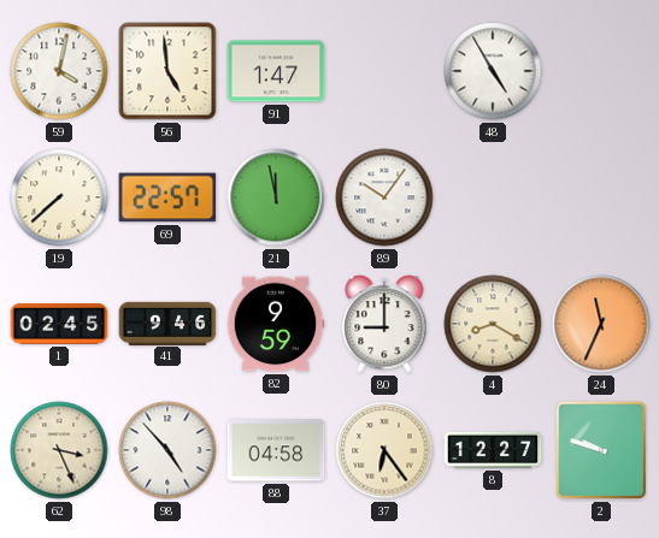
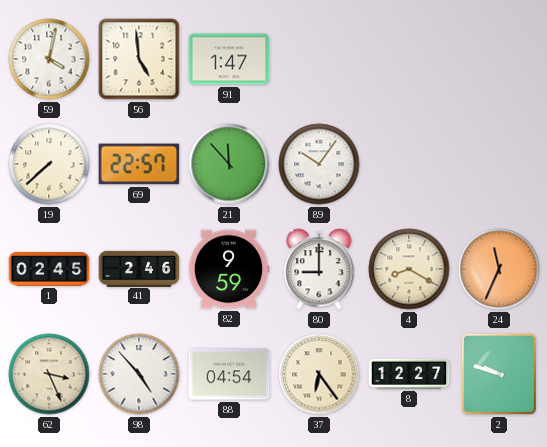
48: 4:55 -> none (493, 71)
21: 11:58 -> 11:53 (229, 164)
41: 9:46 -> 2:46 (139, 268)
88: 04:58 -> 04:54 (229, 374)
